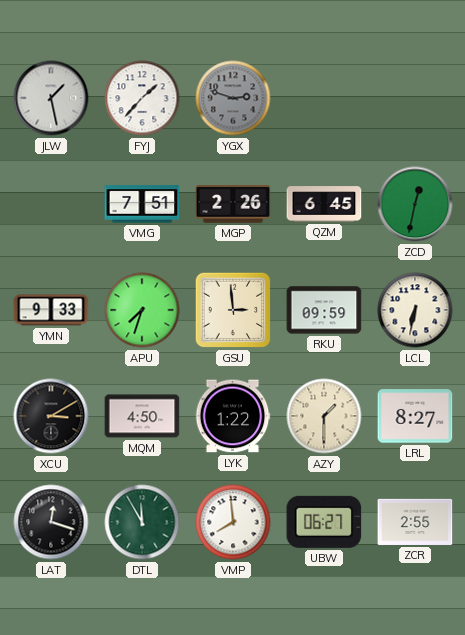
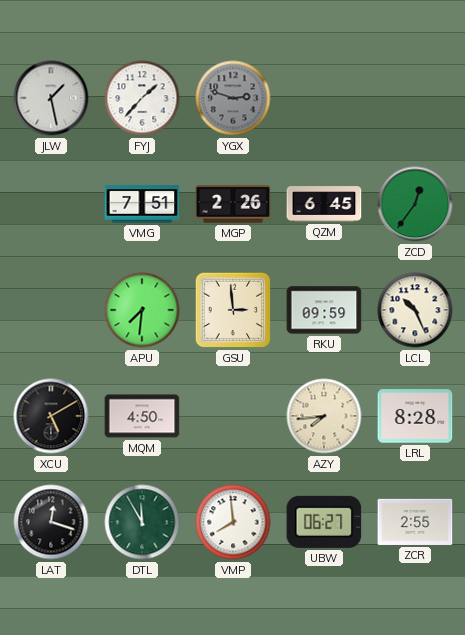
ZCD: 12:32 -> 12:36 (415, 204)
YMN: 9:33 -> none (51, 310)
APU: 7:33 -> 7:31 (142, 310)
LCL: 6:32 -> 10:26 (415, 310)
XCU: 3:10 -> 5:10 (51, 416)
LYK: 1:22 -> none (233, 416)
AZY: 1:30 -> 7:44 (324, 416)
LRL: 8:27 -> 8:28 (415, 416)
